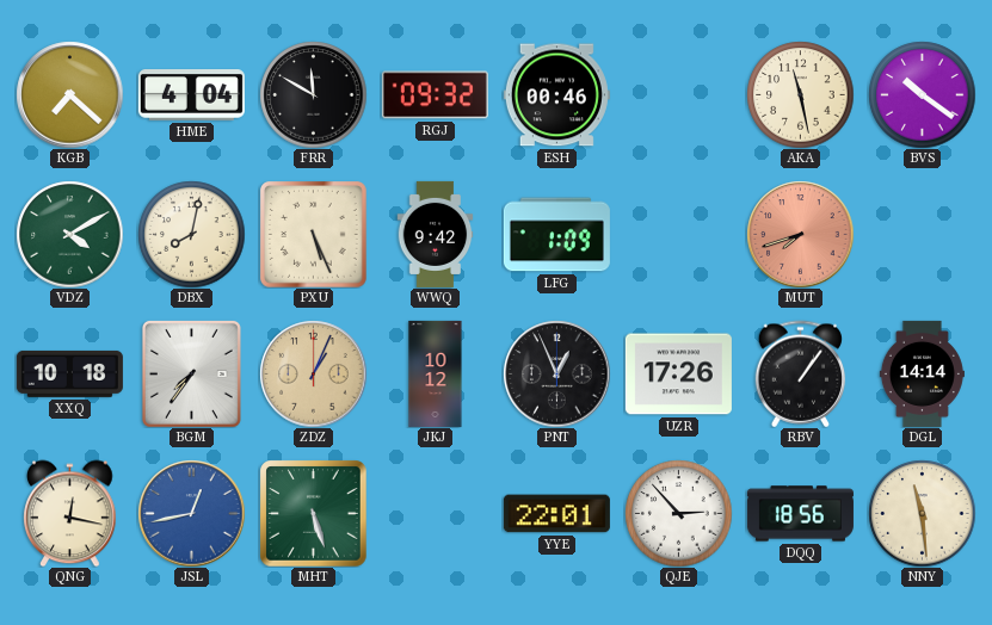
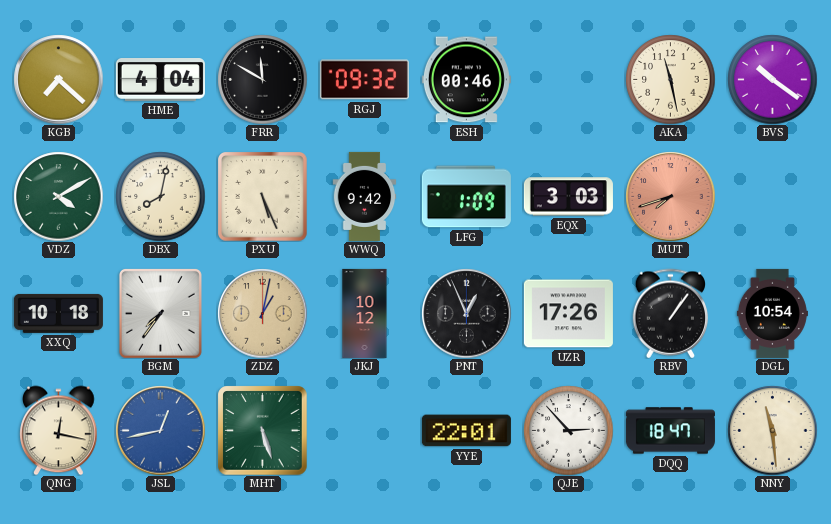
EQX: none -> 3:03 (568, 197)
ZDZ: 1:04 -> 1:02 (262, 313)
DGL: 14:14 -> 10:54 (772, 313)
DQQ: 18:56 -> 18:47 (670, 431)
